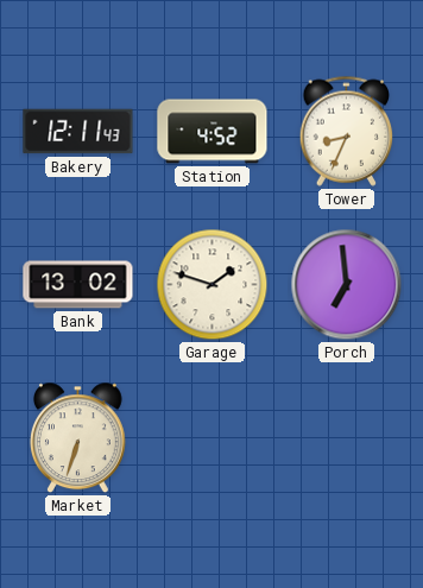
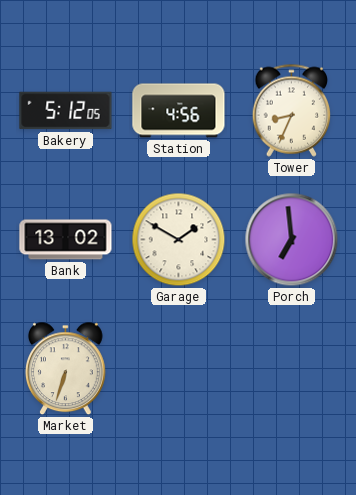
Bakery: 12:11 -> 5:12 (66, 111)
Station: 4:52 -> 4:56 (179, 111)
Garage: 1:48 -> 1:50 (179, 240)
